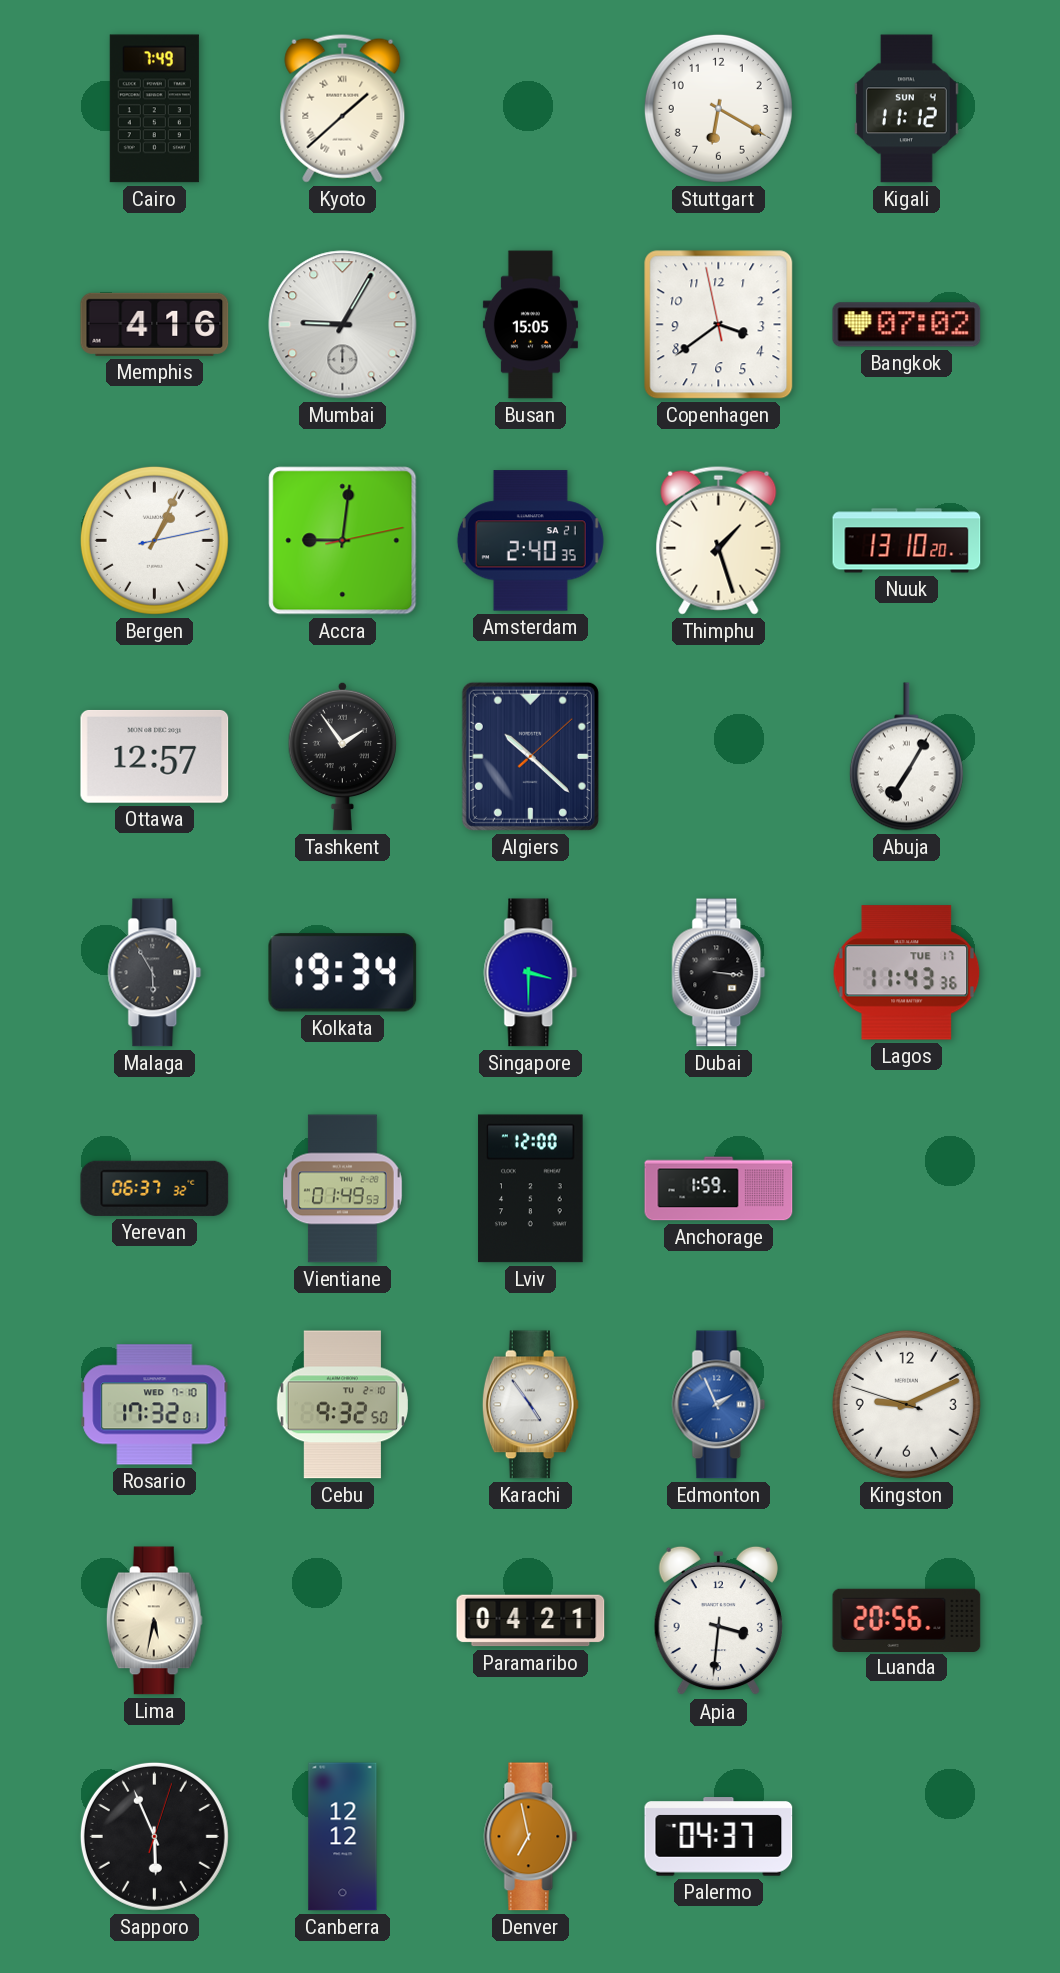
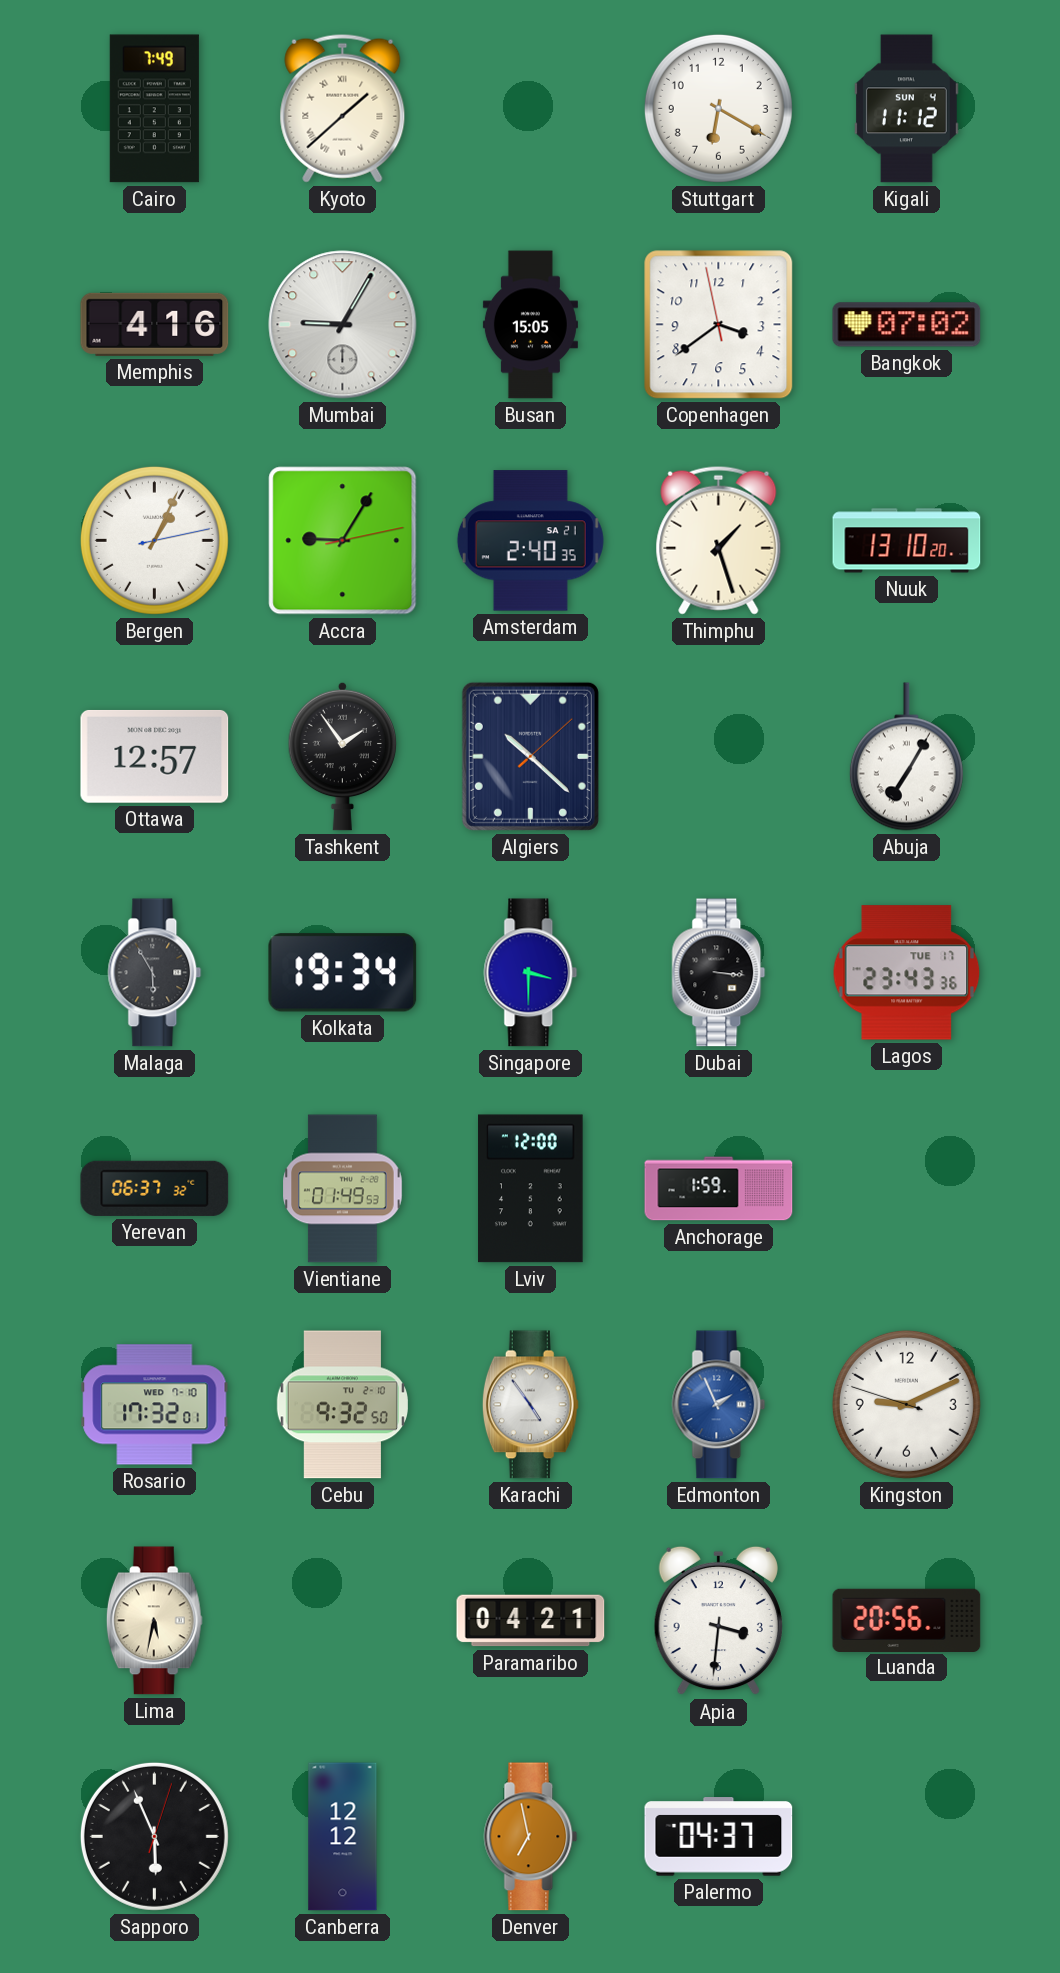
Accra: 9:01 -> 9:05 (343, 541)
Lagos: 11:43 -> 23:43 (907, 973)
